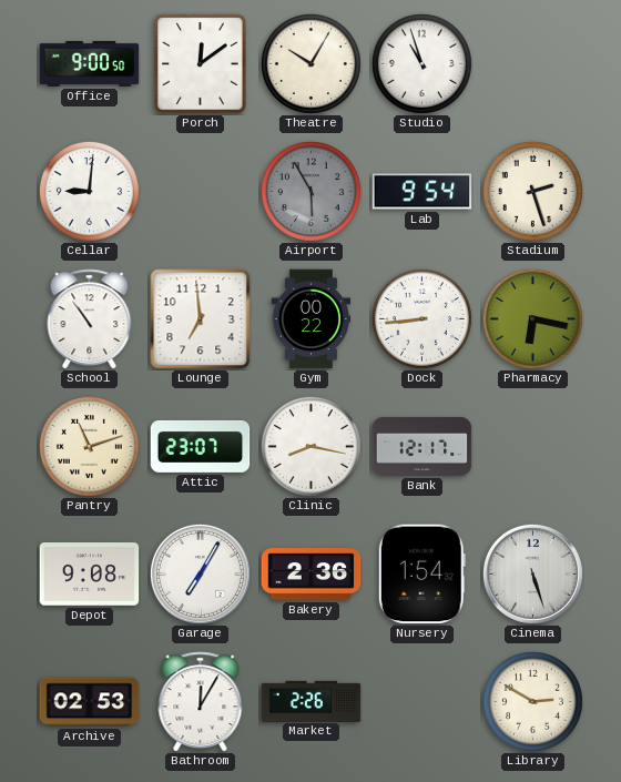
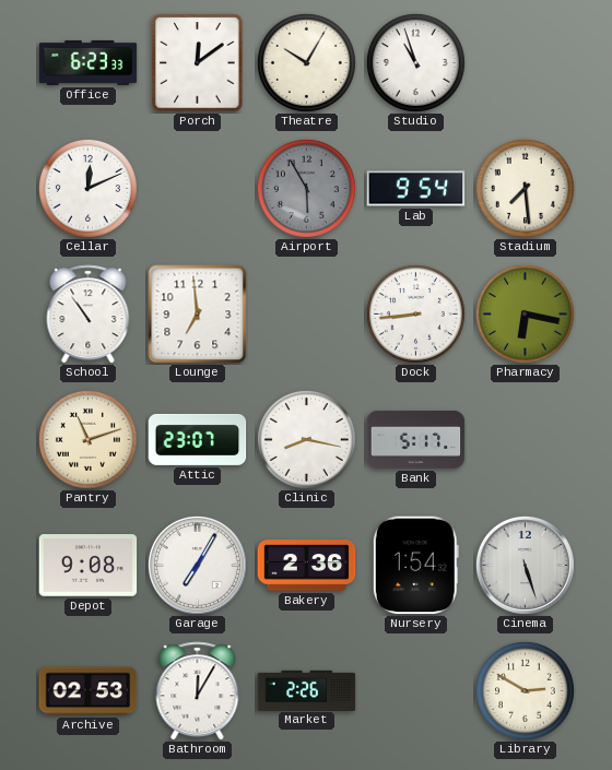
Office: 9:00 -> 6:23 (89, 62)
Cellar: 9:01 -> 12:11 (87, 188)
Stadium: 2:27 -> 7:29 (525, 188)
Gym: 00:22 -> none (312, 319)
Bank: 12:17 -> 5:17 (416, 439)
